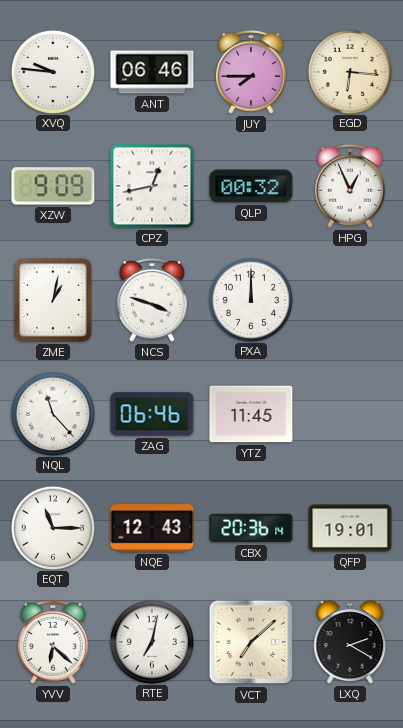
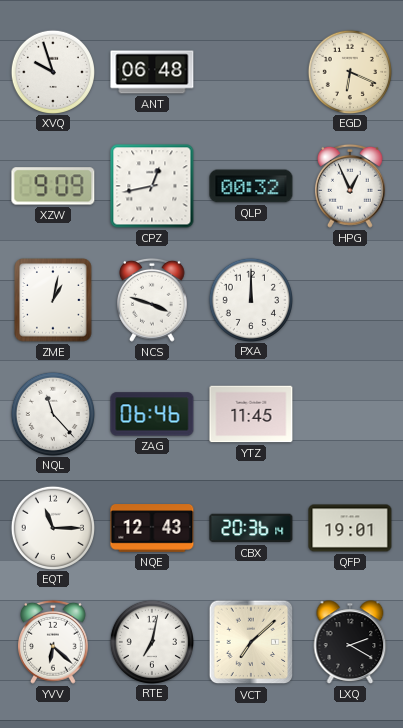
XVQ: 9:46 -> 9:57 (52, 71)
ANT: 06:46 -> 06:48 (152, 72)
JUY: 7:45 -> none (252, 72)
EGD: 6:16 -> 6:19 (349, 71)
